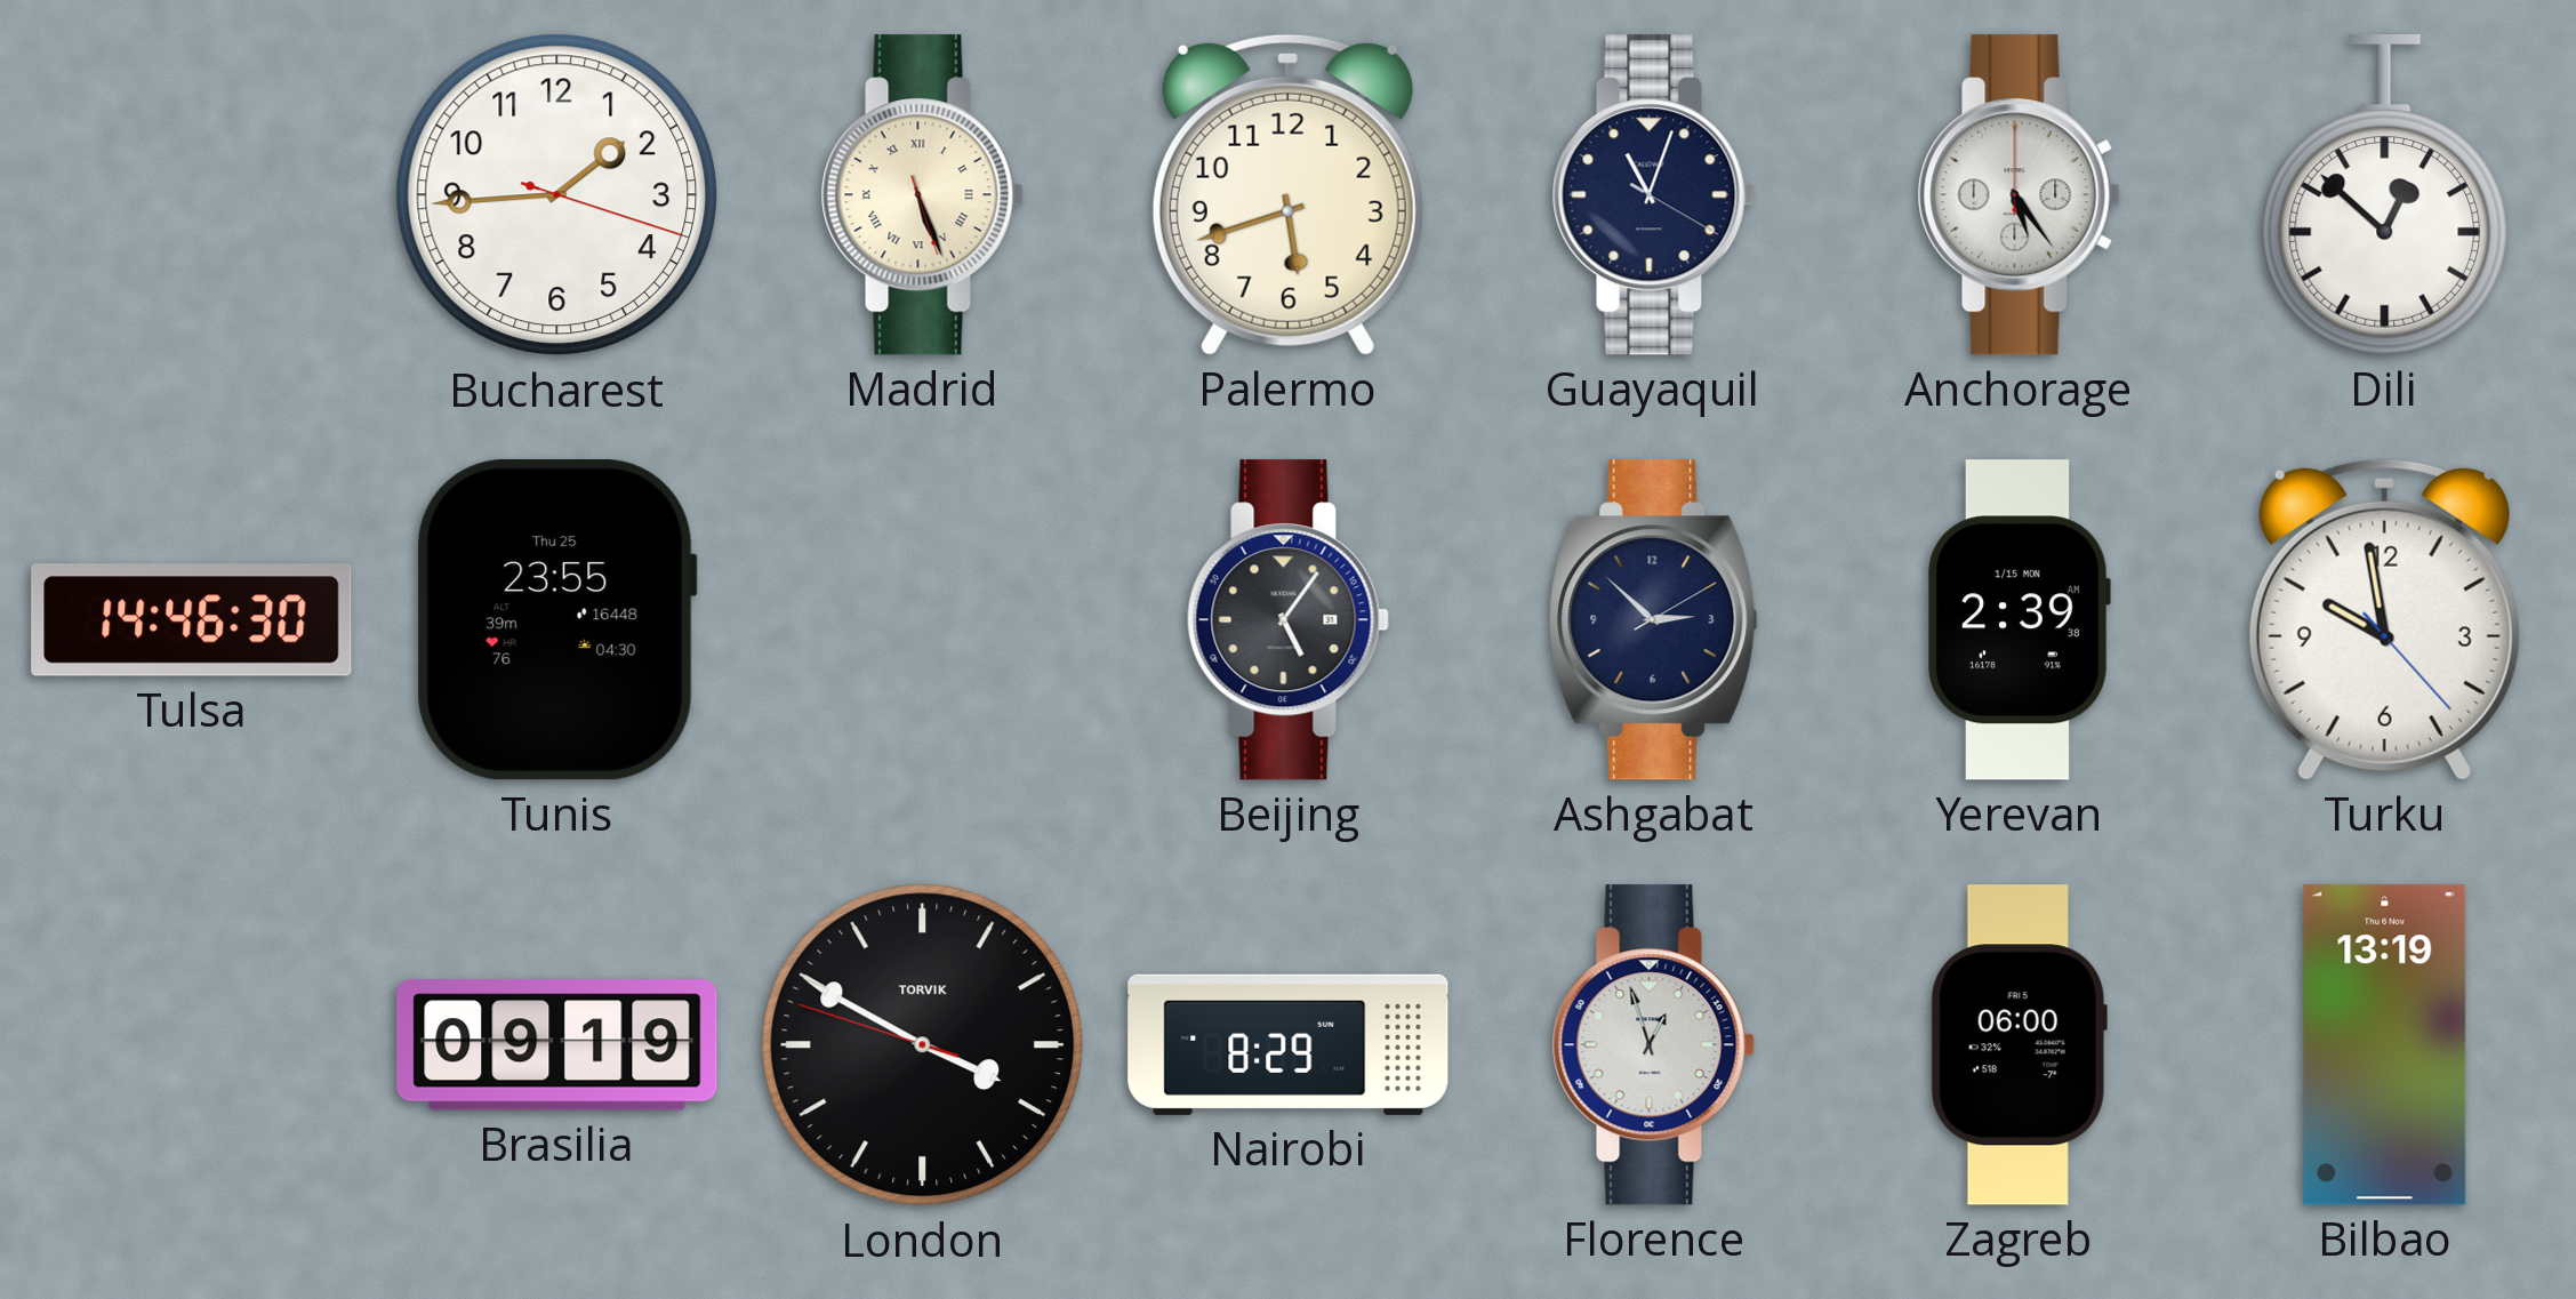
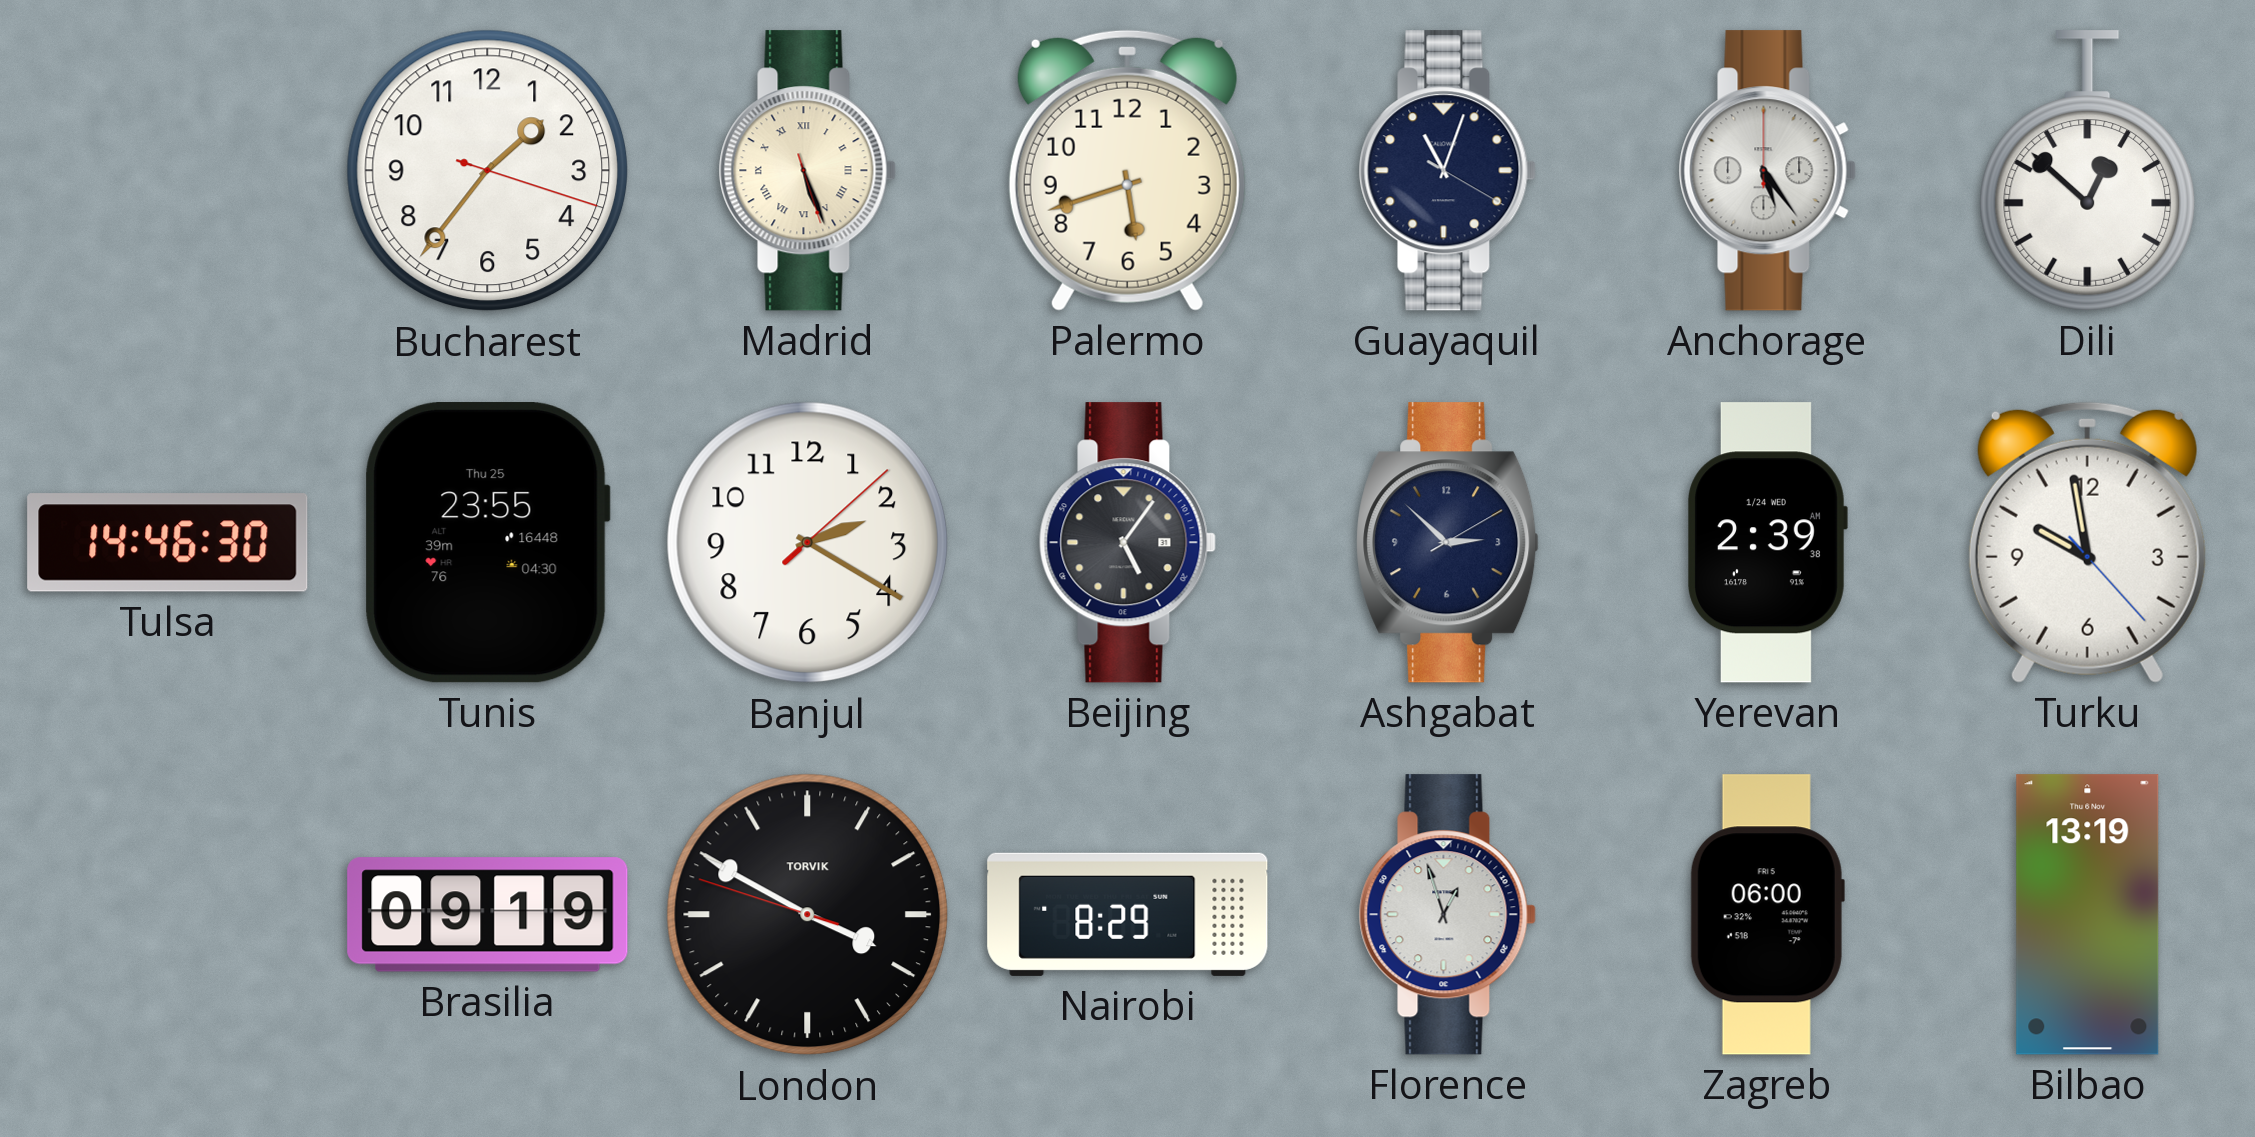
Bucharest: 1:44 -> 1:36 (488, 171)
Banjul: none -> 2:20 (808, 543)
Yerevan date: 1/15 MON -> 1/24 WED (1767, 543)
